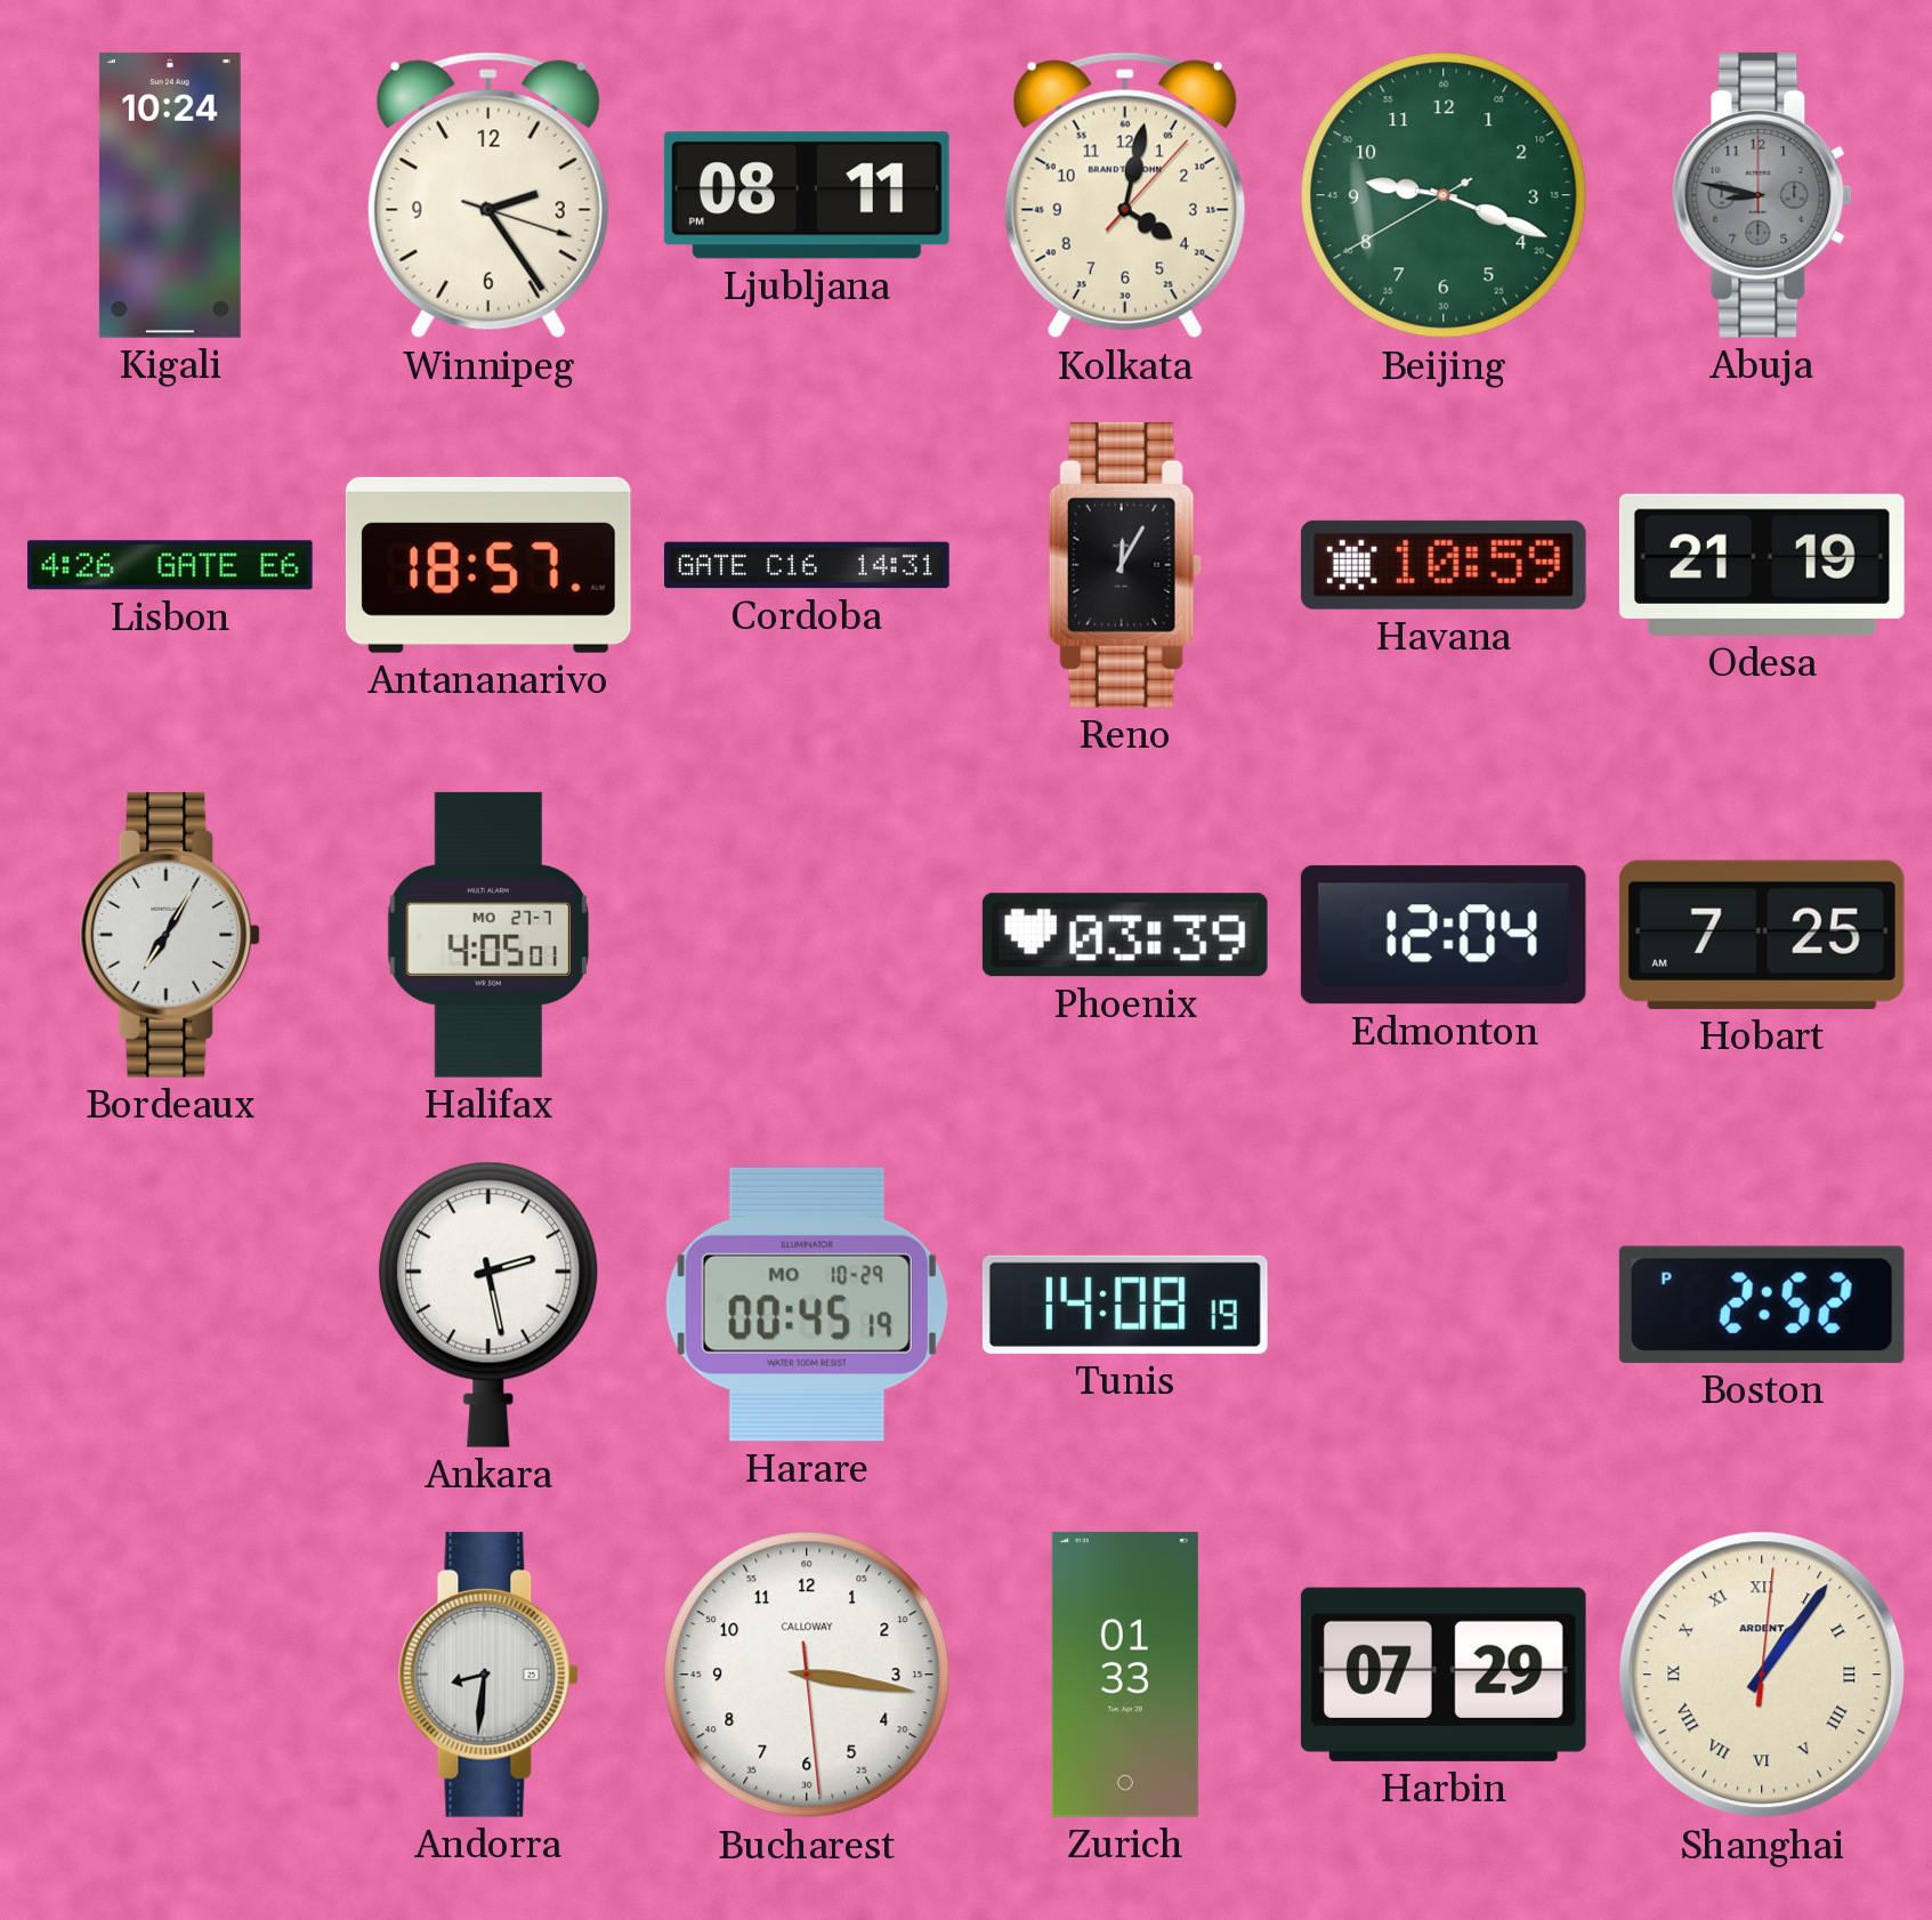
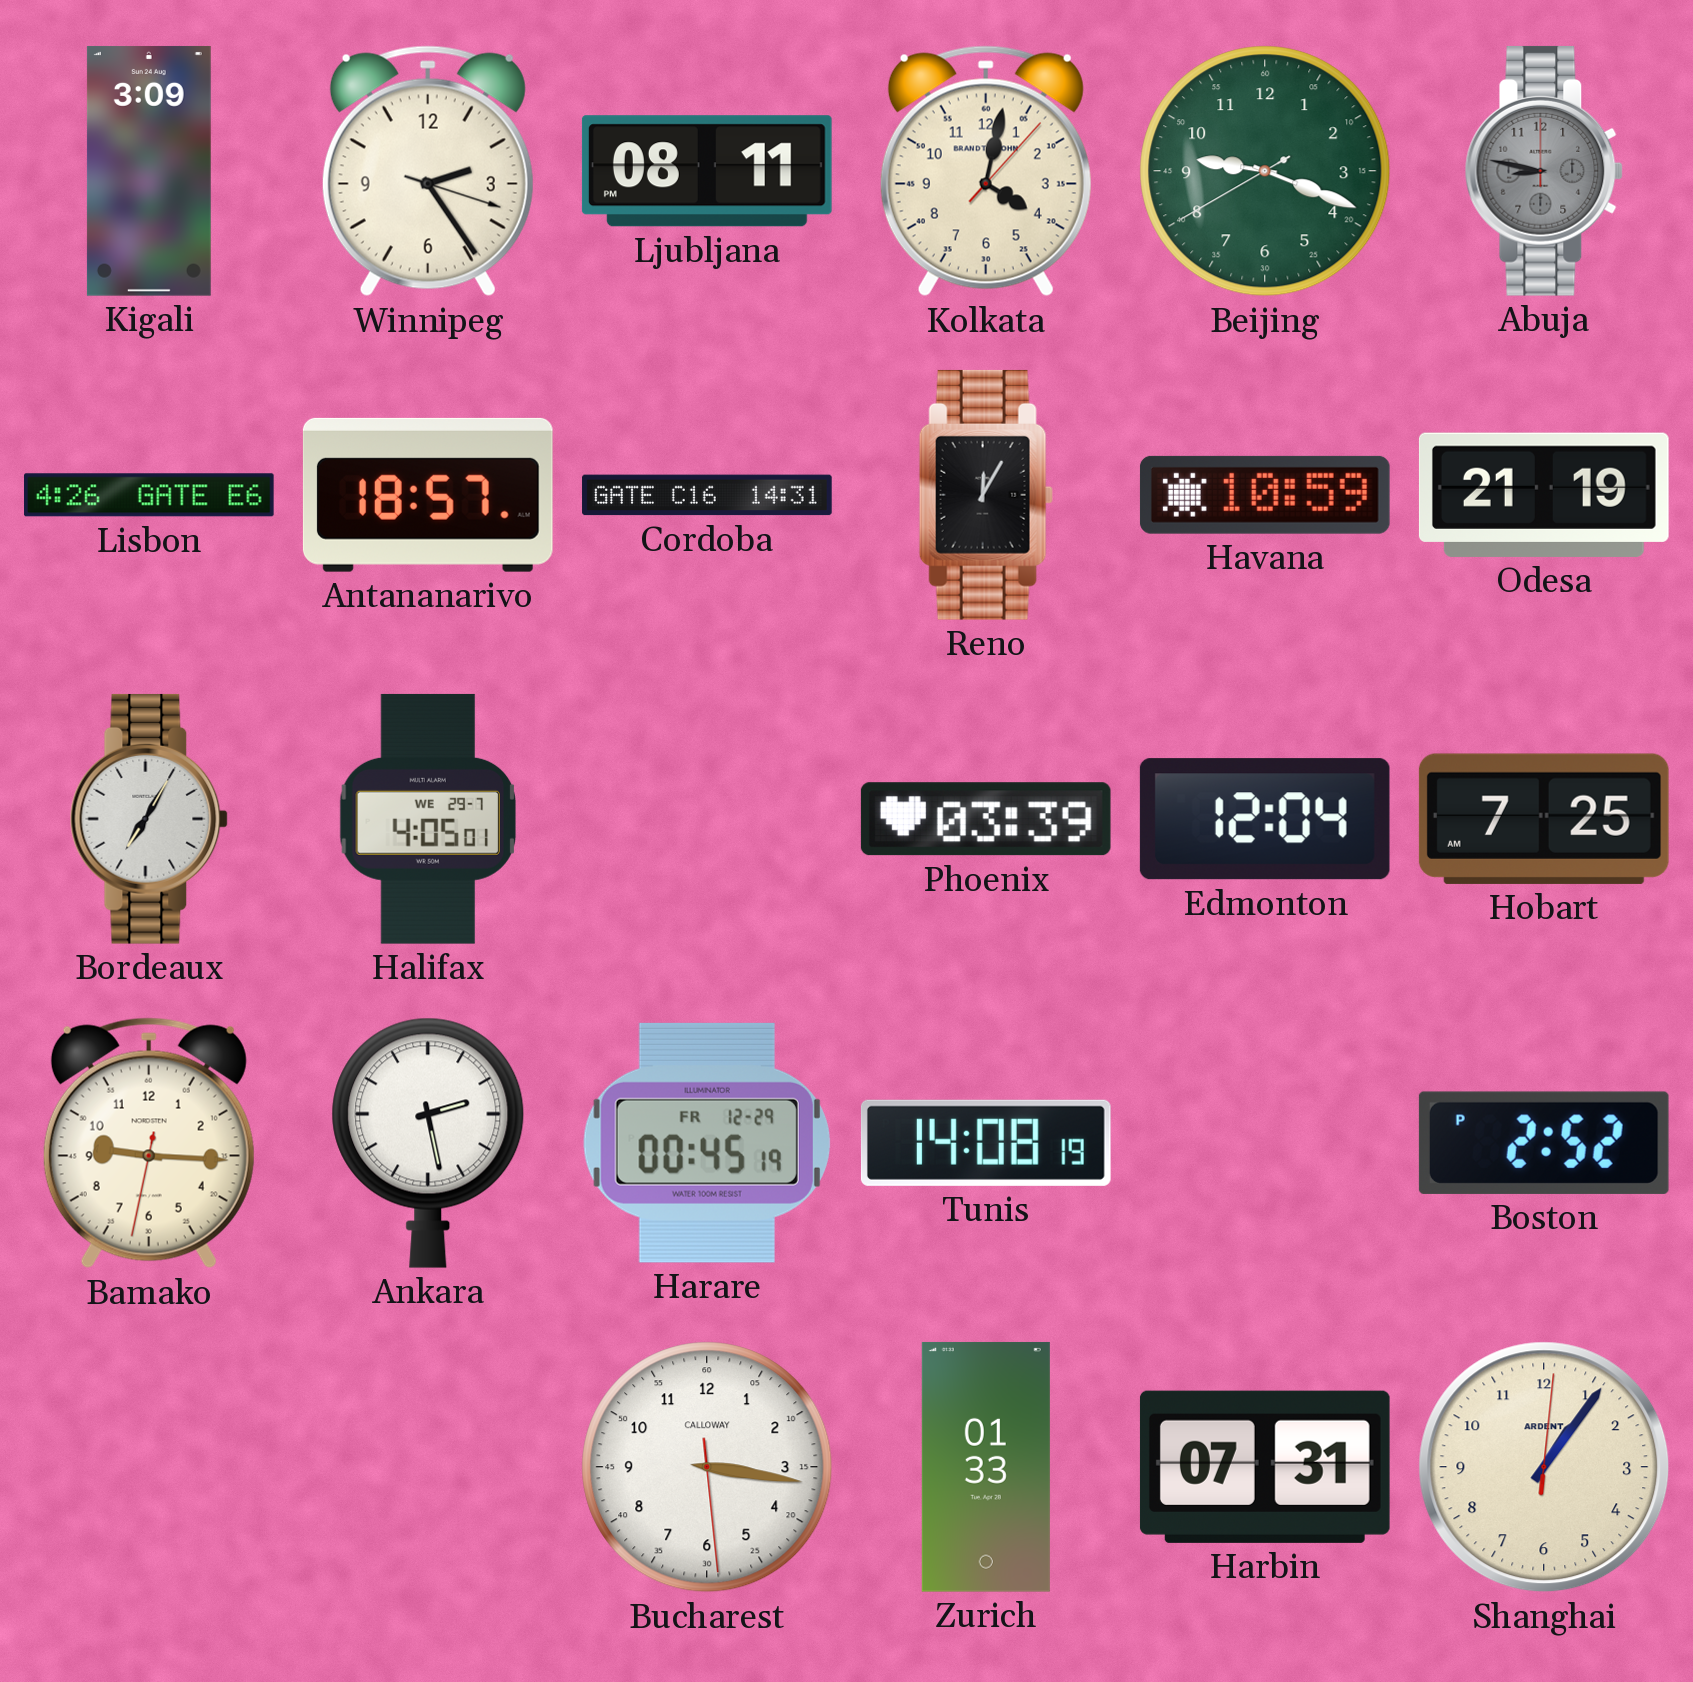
Kigali: 10:24 -> 3:09 (149, 171)
Halifax date: MO 27-7 -> WE 29-7 (427, 819)
Bamako: none -> 9:15 (149, 1143)
Harare date: MO 10-29 -> FR 12-29 (707, 1143)
Andorra: 8:31 -> none (488, 1675)
Harbin: 07:29 -> 07:31 (1265, 1467)
Shanghai numerals: Roman -> Arabic (1544, 1467)
